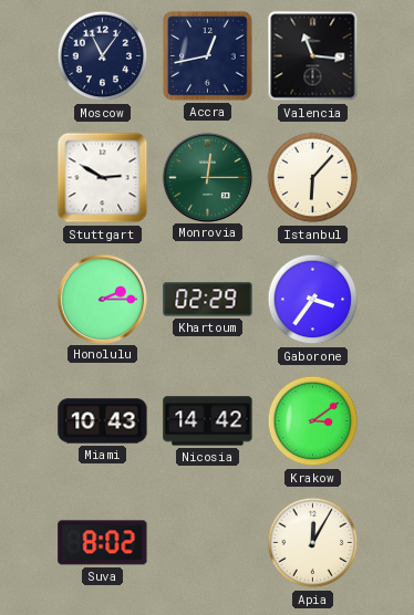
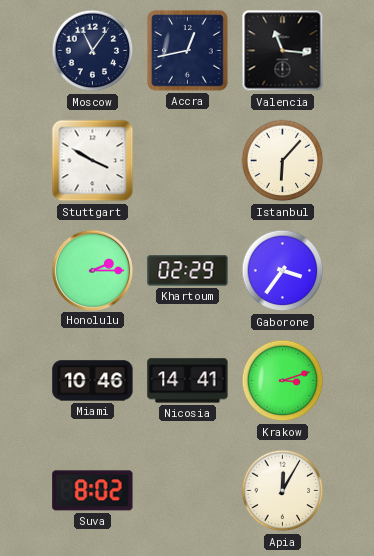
Stuttgart: 2:50 -> 3:50 (93, 161)
Monrovia: 12:15 -> none (207, 177)
Miami: 10:43 -> 10:46 (93, 381)
Nicosia: 14:42 -> 14:41 (188, 381)
Krakow: 3:09 -> 3:12 (283, 381)
